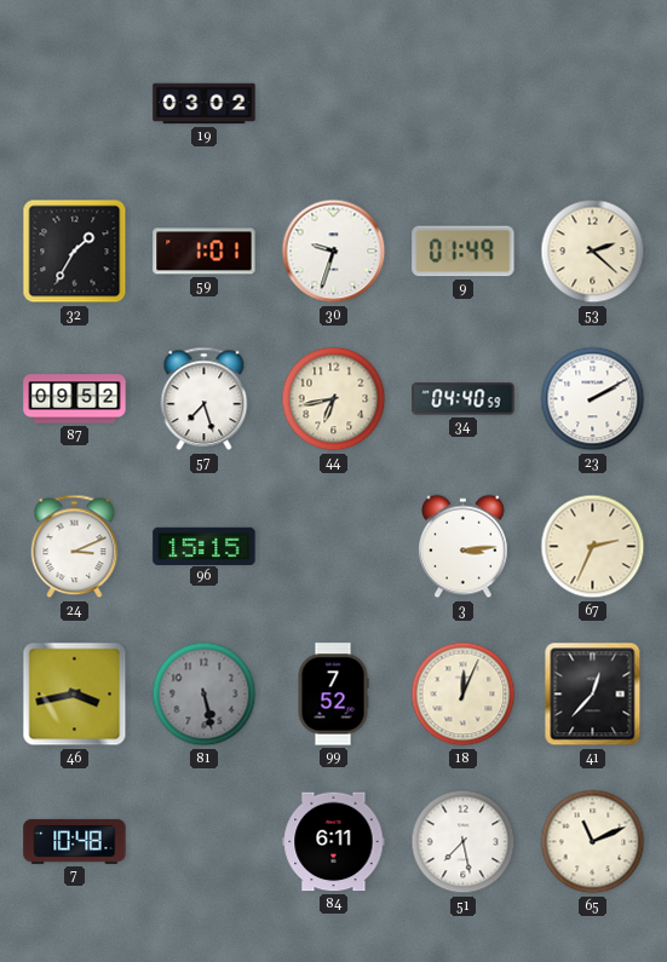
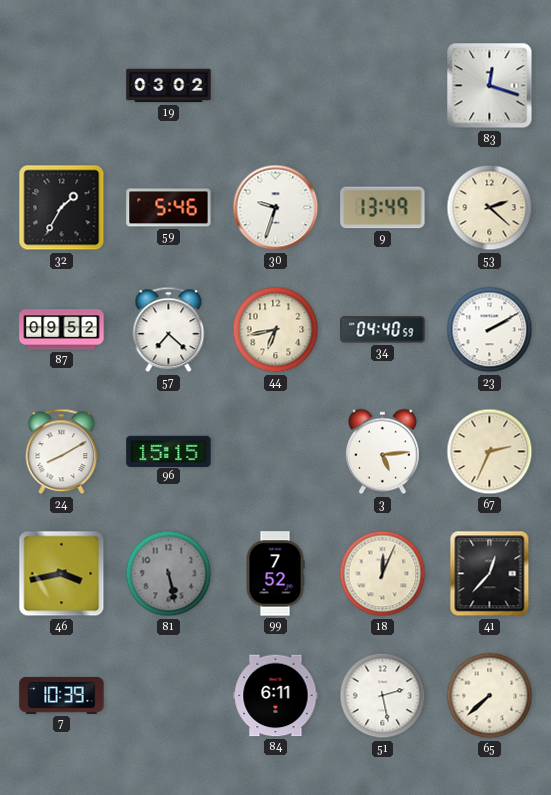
83: none -> 12:18 (490, 86)
59: 1:01 -> 5:46 (169, 208)
9: 01:49 -> 13:49 (383, 208)
57: 7:27 -> 7:22 (169, 330)
24: 3:11 -> 8:10 (62, 452)
3: 3:14 -> 5:14 (383, 452)
7: 10:48 -> 10:39 (62, 695)
51: 7:28 -> 2:28 (383, 696)
65: 11:11 -> 7:38 (490, 696)
